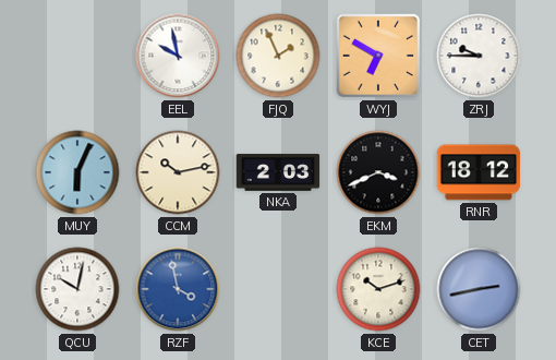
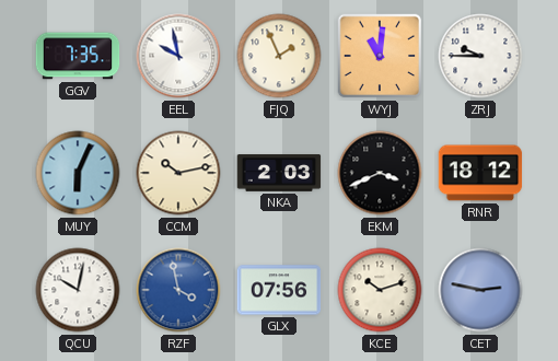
GGV: none -> 7:35 (78, 56)
WYJ: 6:50 -> 11:01 (380, 56)
GLX: none -> 07:56 (279, 290)
CET: 2:43 -> 2:47 (480, 290)
